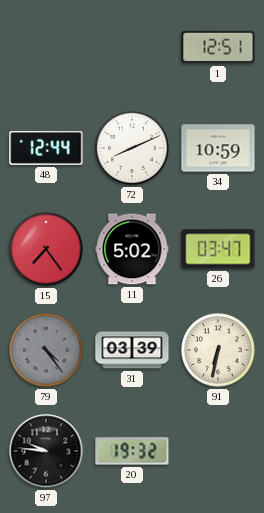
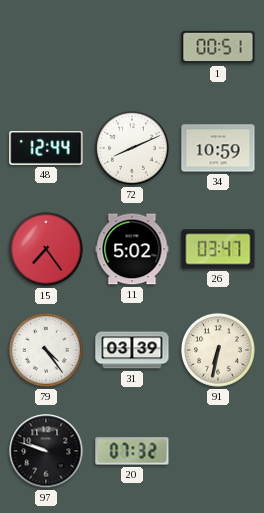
1: 12:51 -> 00:51 (218, 47)
79 dial: grey -> white (47, 351)
97: 9:46 -> 9:48 (46, 451)
20: 19:32 -> 07:32 (132, 451)
